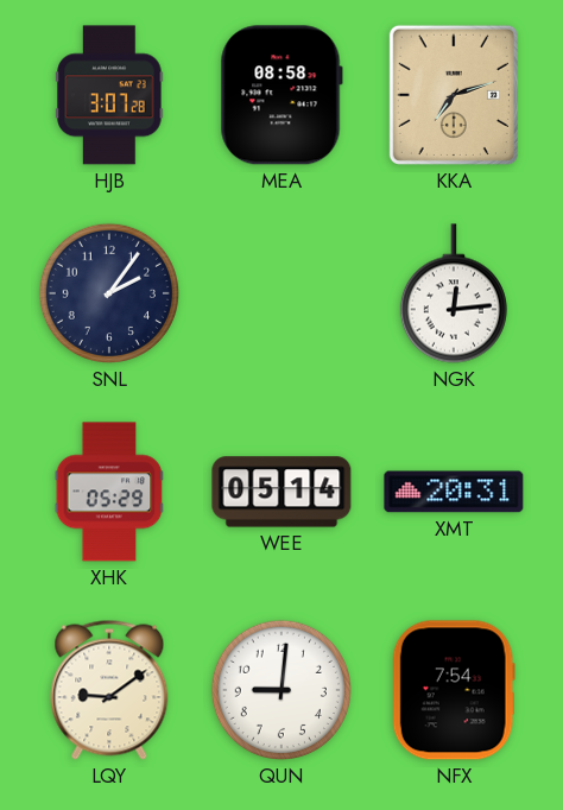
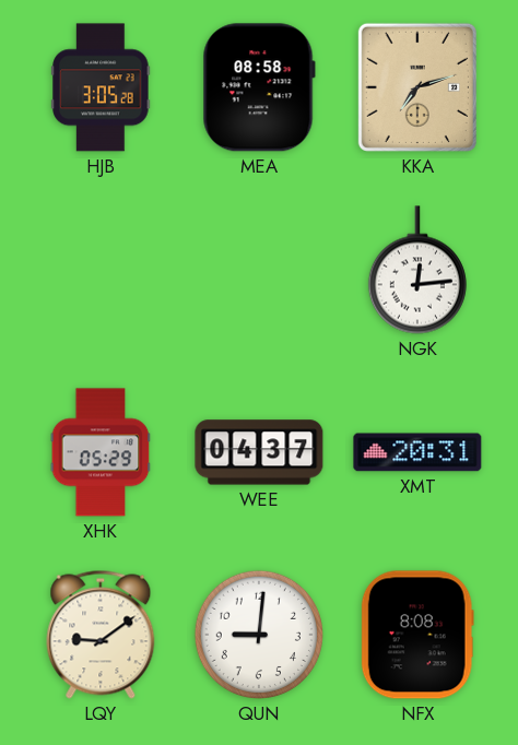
HJB: 3:07 -> 3:05 (101, 87)
SNL: 2:06 -> none (109, 293)
WEE: 05:14 -> 04:37 (259, 452)
NFX: 7:54 -> 8:08 (417, 635)
